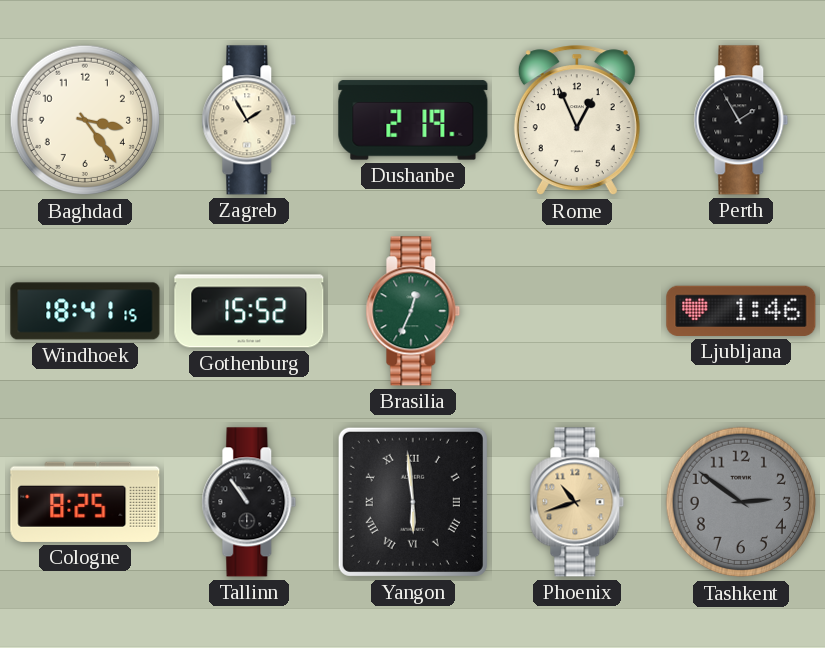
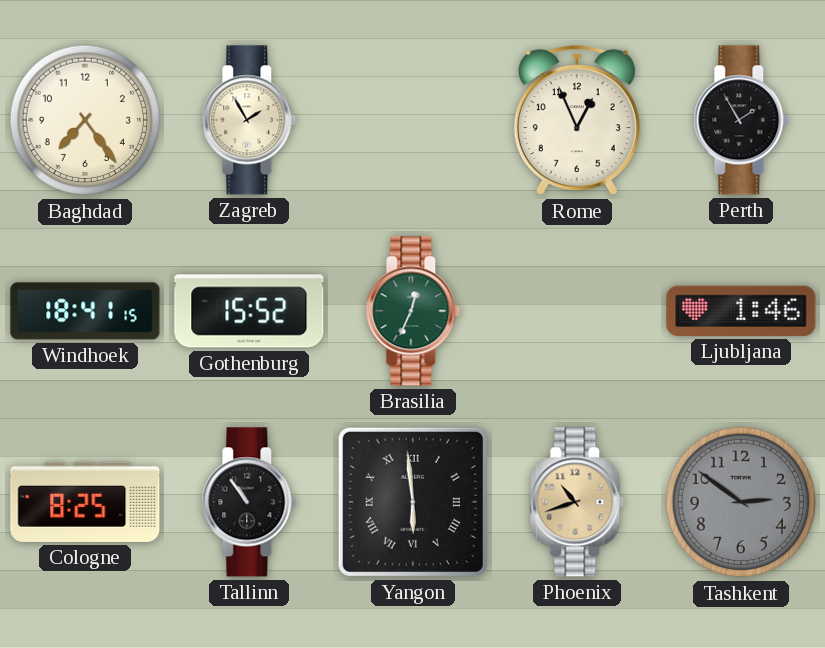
Baghdad: 3:24 -> 7:24 (85, 120)
Dushanbe: 2:19 -> none (413, 120)
